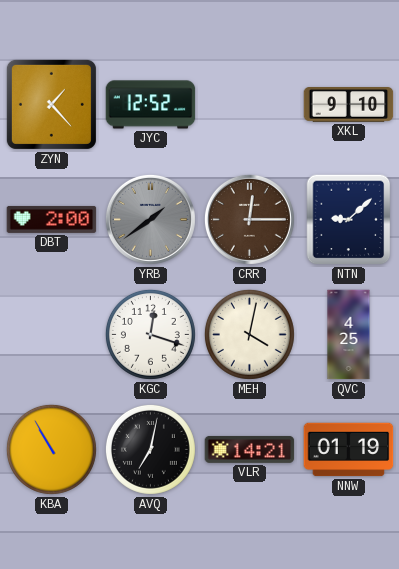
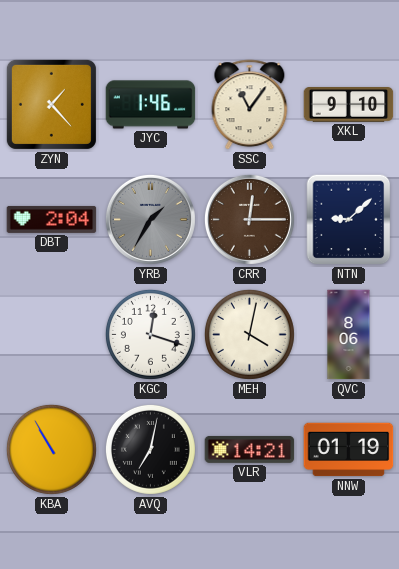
JYC: 12:52 -> 1:46 (151, 105)
SSC: none -> 11:06 (250, 105)
DBT: 2:00 -> 2:04 (52, 219)
YRB: 1:39 -> 1:35 (150, 219)
QVC: 4:25 -> 8:06 (349, 335)
